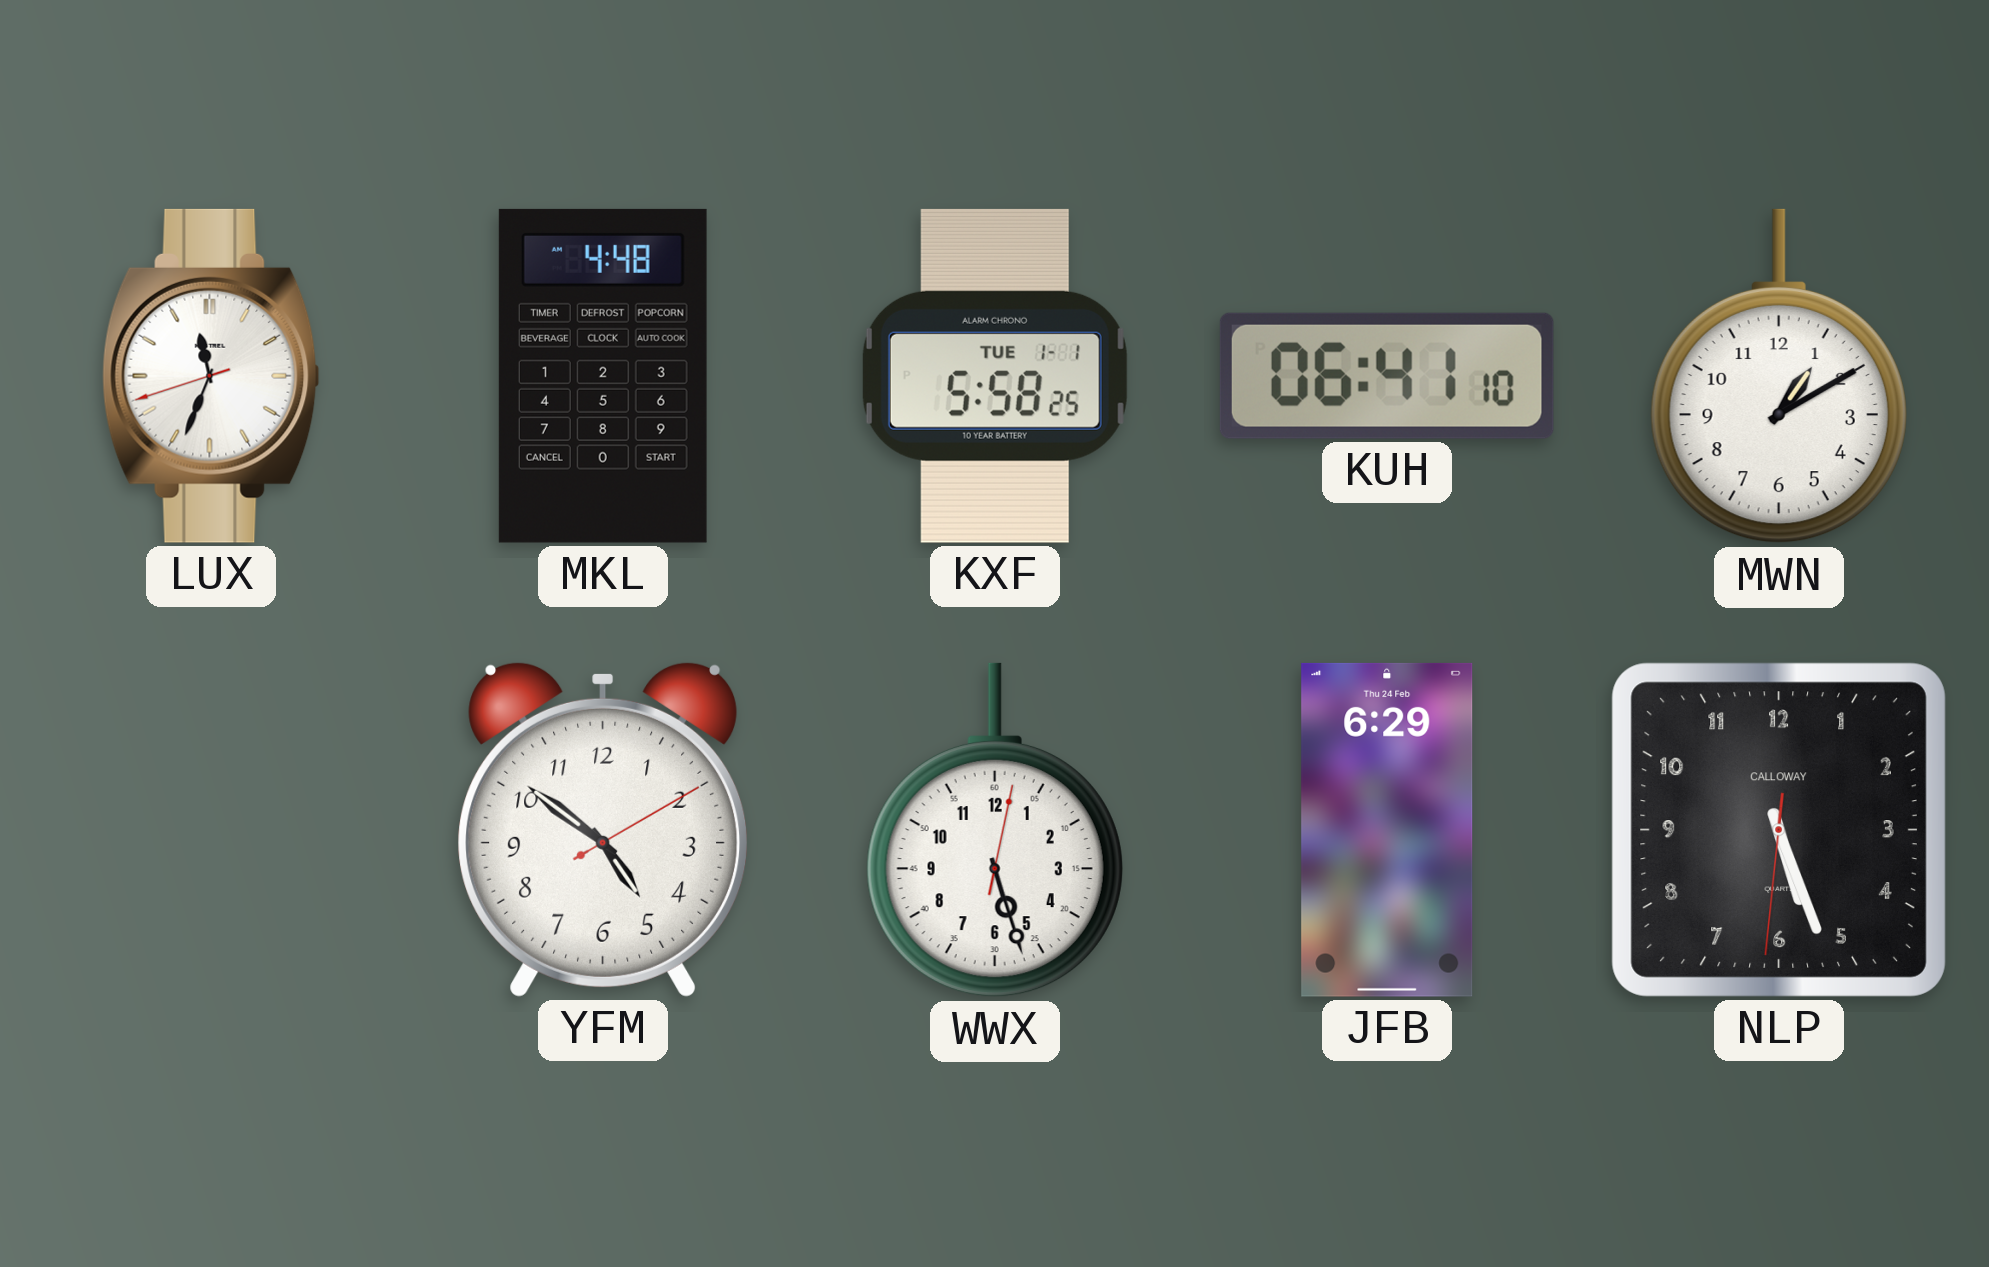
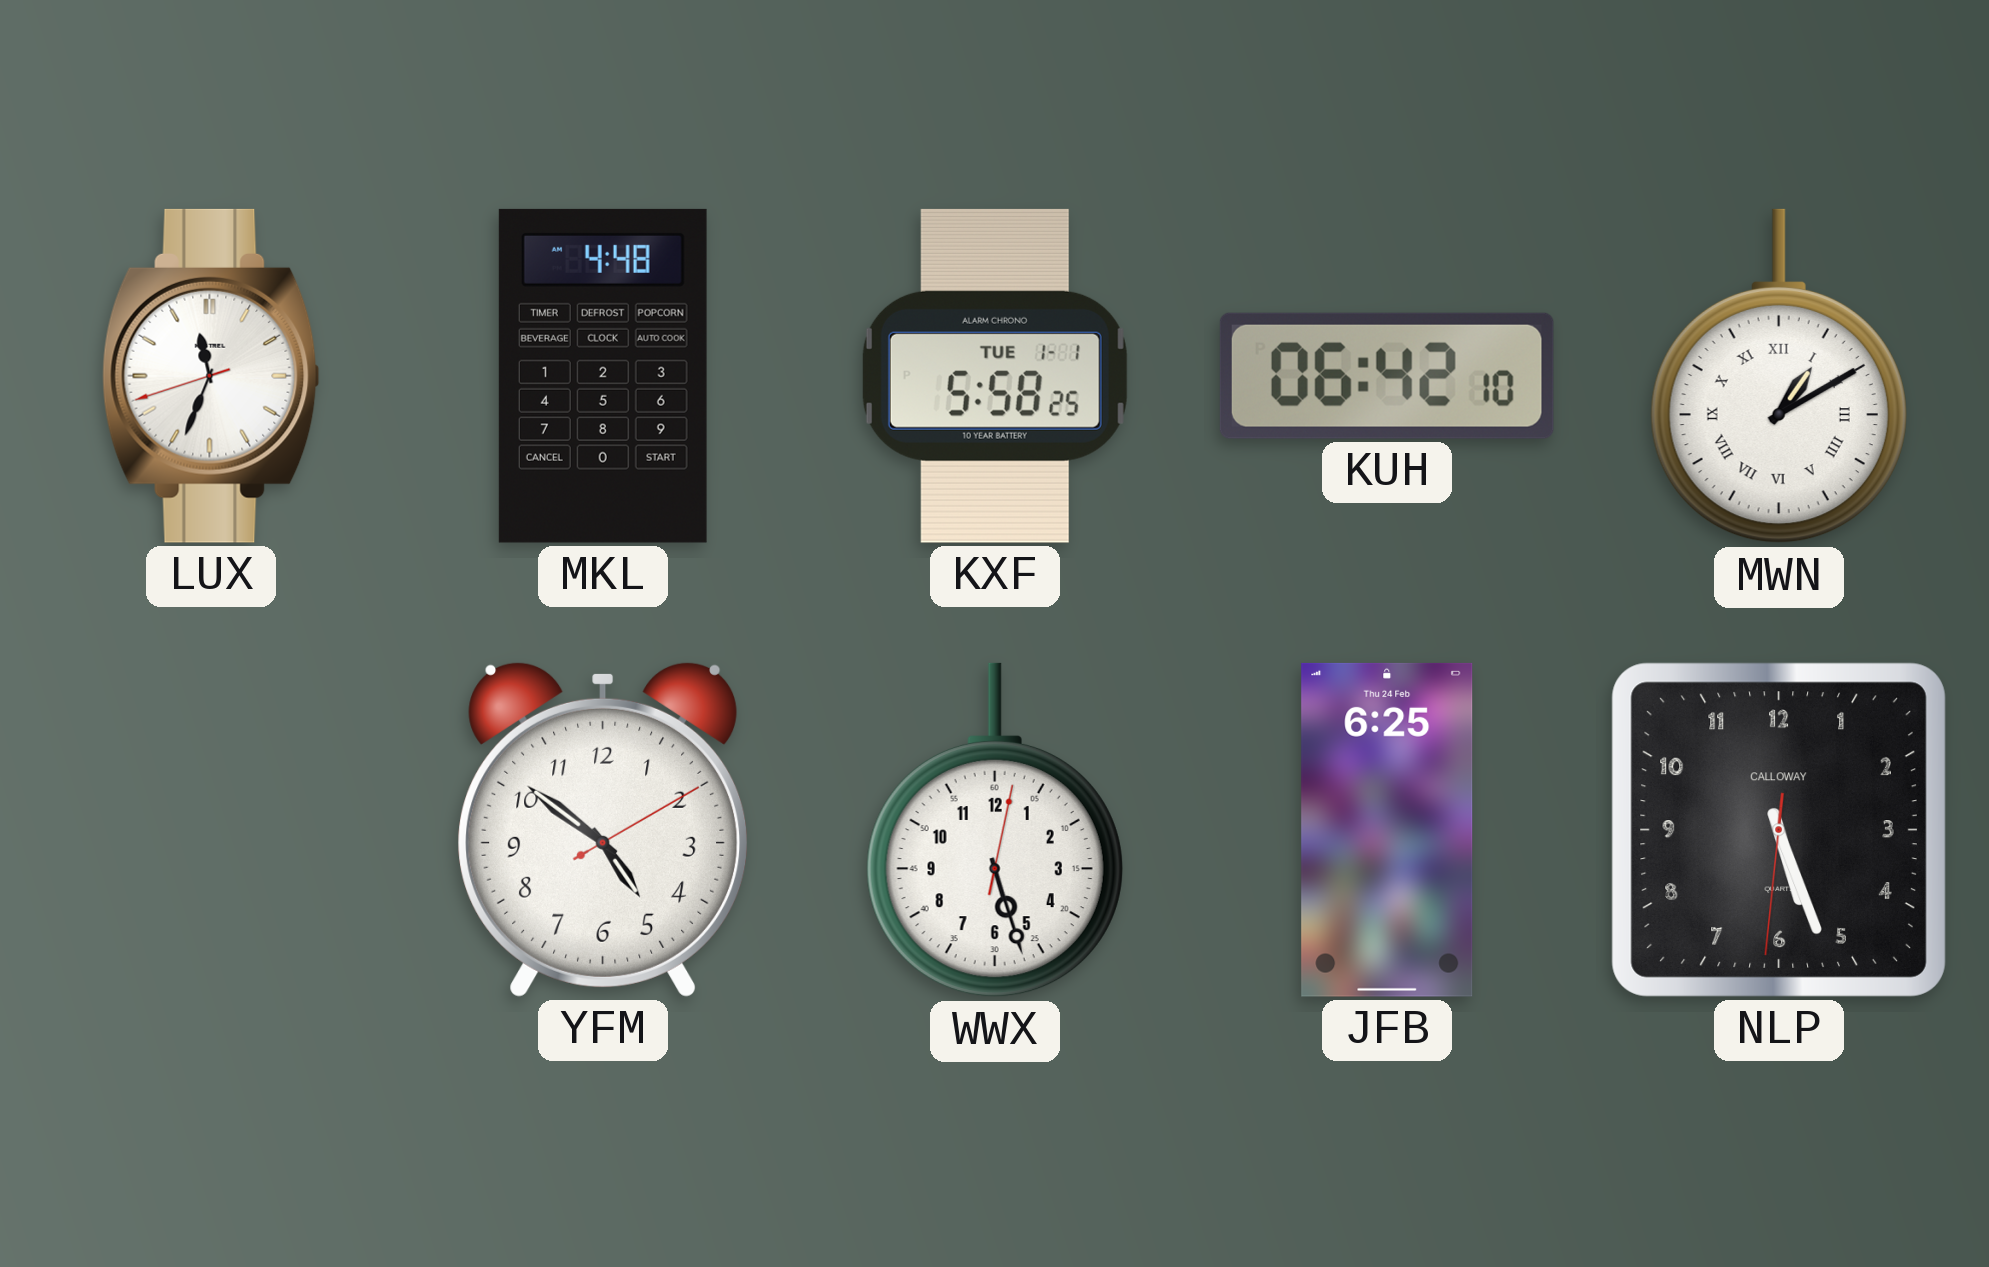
KUH: 06:41 -> 06:42 (1387, 376)
MWN numerals: Arabic -> Roman (1779, 376)
JFB: 6:29 -> 6:25 (1387, 830)
